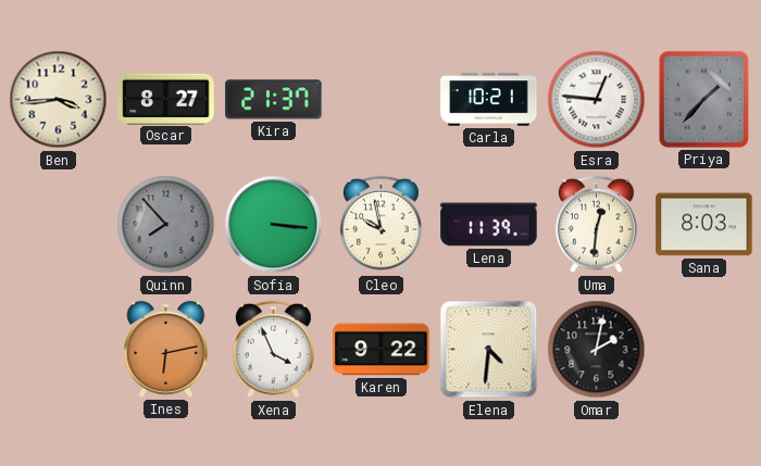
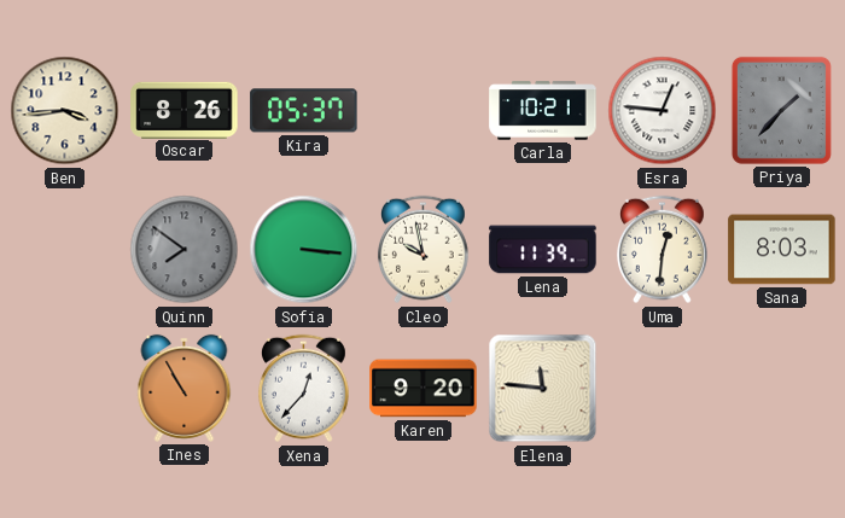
Oscar: 8:27 -> 8:26 (185, 110)
Kira: 21:37 -> 05:37 (304, 111)
Quinn: 7:53 -> 7:51 (185, 250)
Ines: 6:13 -> 10:55 (185, 388)
Xena: 3:56 -> 12:37 (303, 389)
Karen: 9:22 -> 9:20 (424, 389)
Elena: 4:31 -> 11:46 (543, 389)
Omar: 2:02 -> none (597, 350)
